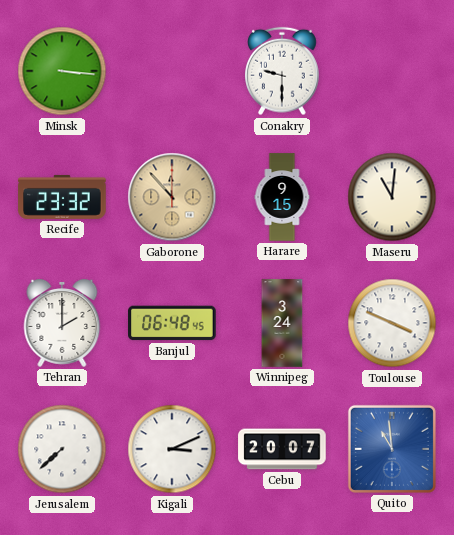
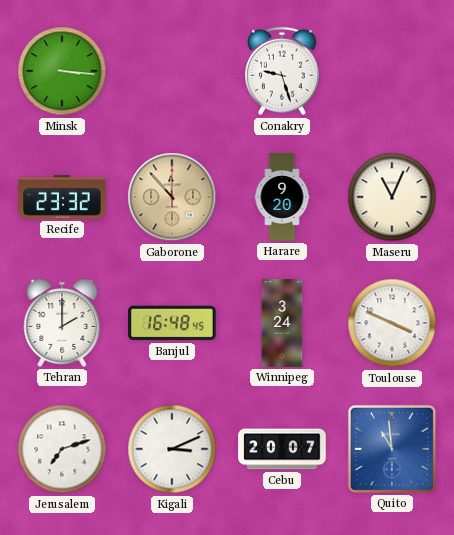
Conakry: 9:30 -> 9:27 (283, 71)
Harare: 9:15 -> 9:20 (282, 197)
Maseru: 11:01 -> 11:04 (392, 197)
Banjul: 06:48 -> 16:48 (172, 323)
Jerusalem: 7:38 -> 7:12 (62, 449)
